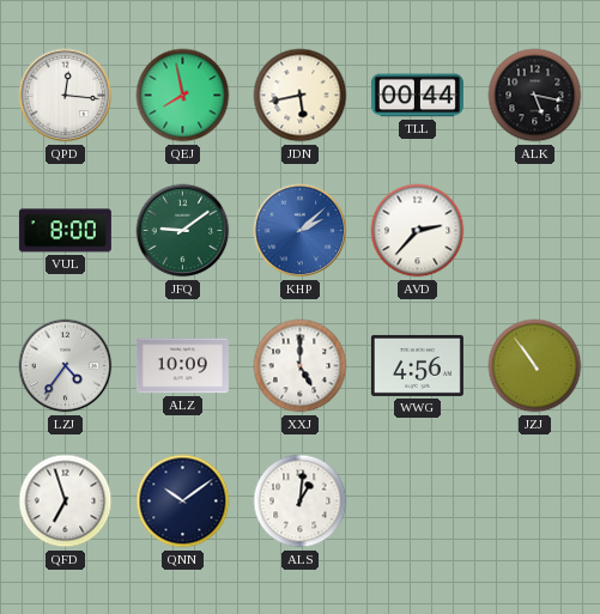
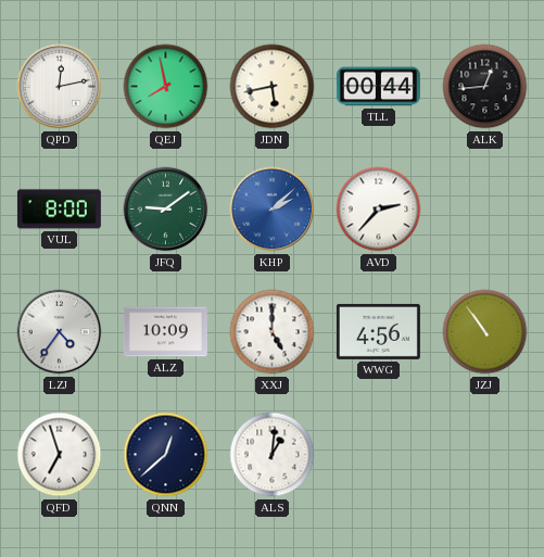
QPD: 12:16 -> 12:13 (60, 87)
ALK: 5:17 -> 12:44 (485, 87)
QNN: 10:09 -> 12:38 (166, 455)
